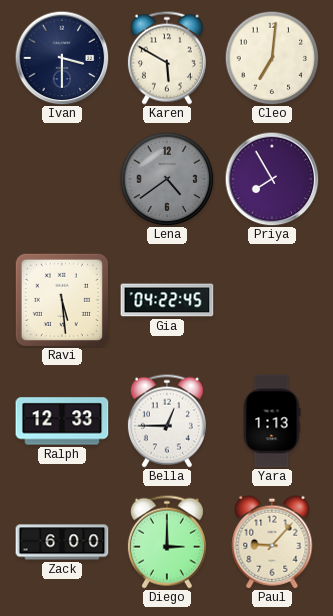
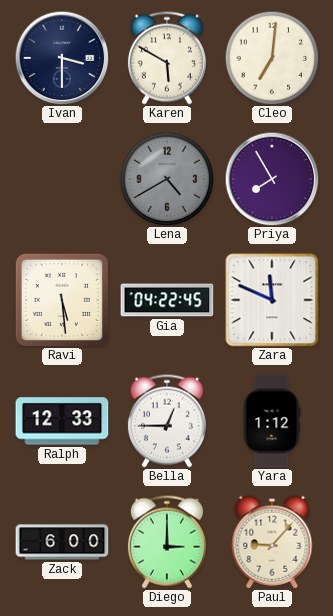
Lena: 4:39 -> 4:40 (167, 179)
Zara: none -> 11:49 (272, 300)
Yara: 1:13 -> 1:12 (272, 421)
